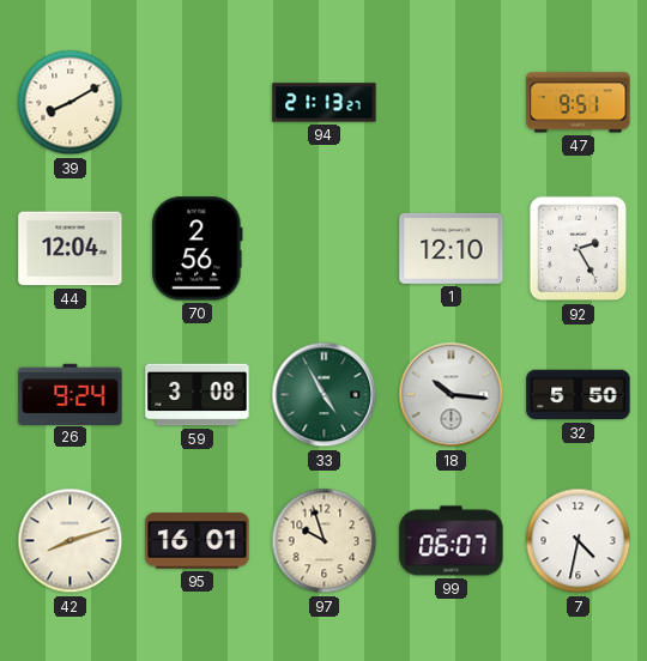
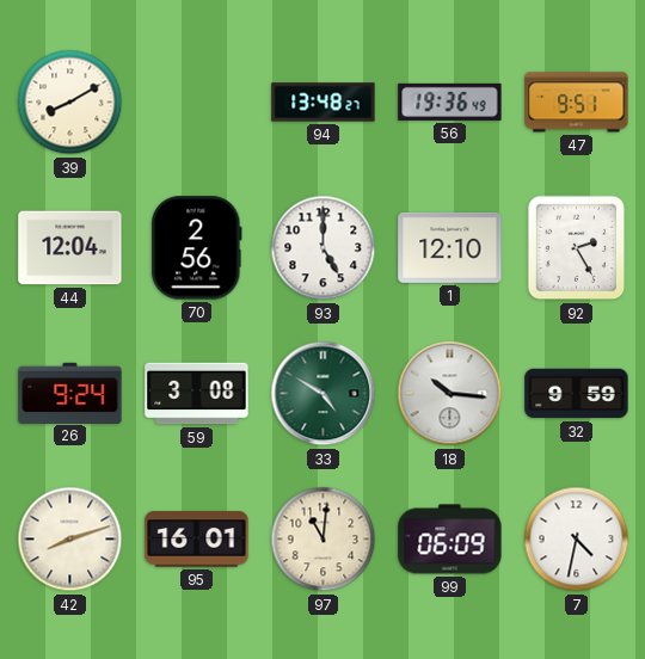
94: 21:13 -> 13:48 (324, 103)
56: none -> 19:36 (450, 101)
93: none -> 5:00 (324, 248)
33: 4:55 -> 4:50 (324, 394)
32: 5:50 -> 9:59 (577, 394)
97: 9:57 -> 11:01 (324, 540)
99: 06:07 -> 06:09 (450, 540)
